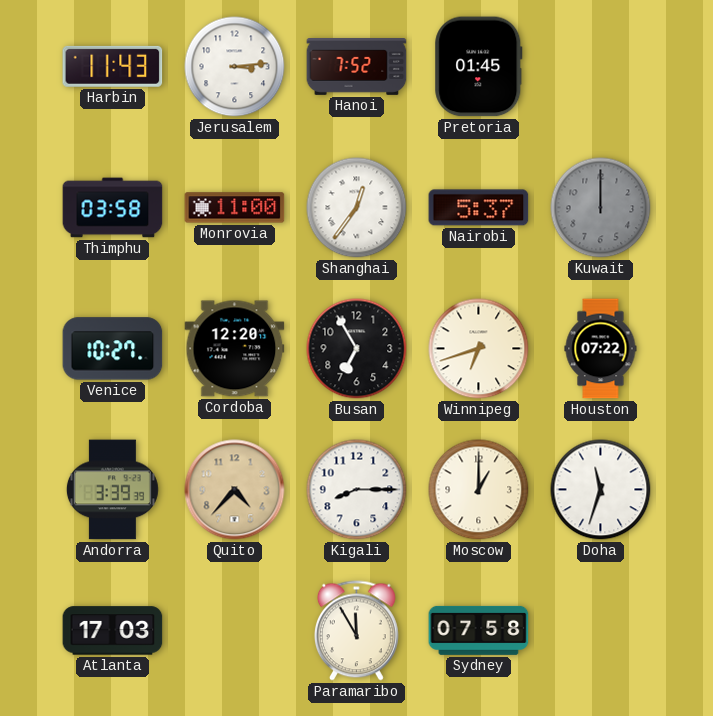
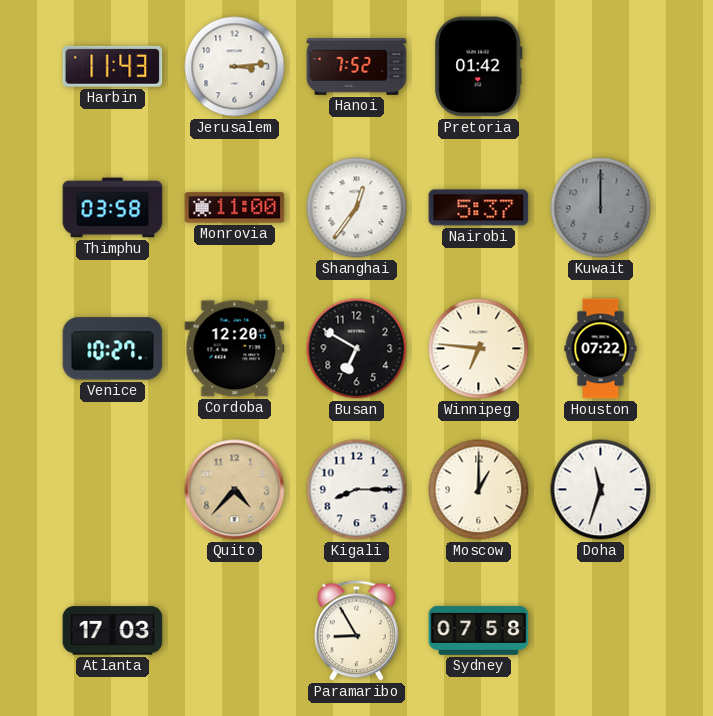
Pretoria: 01:45 -> 01:42 (479, 67)
Busan: 6:55 -> 6:50 (357, 349)
Winnipeg: 6:42 -> 6:46 (479, 349)
Andorra: 3:39 -> none (112, 490)
Paramaribo: 11:55 -> 8:55 (356, 631)
